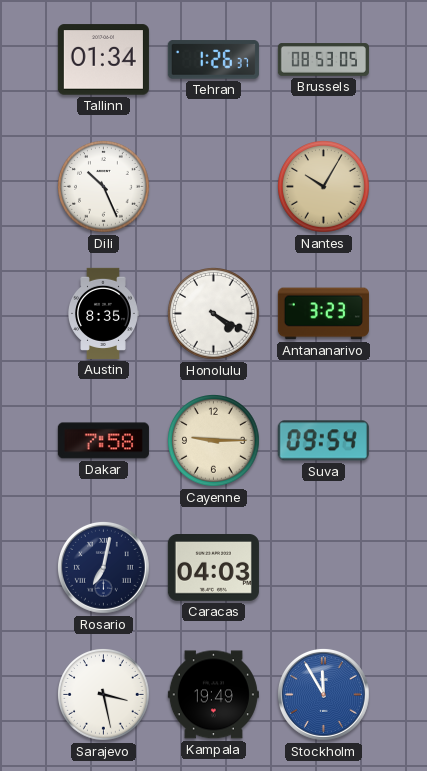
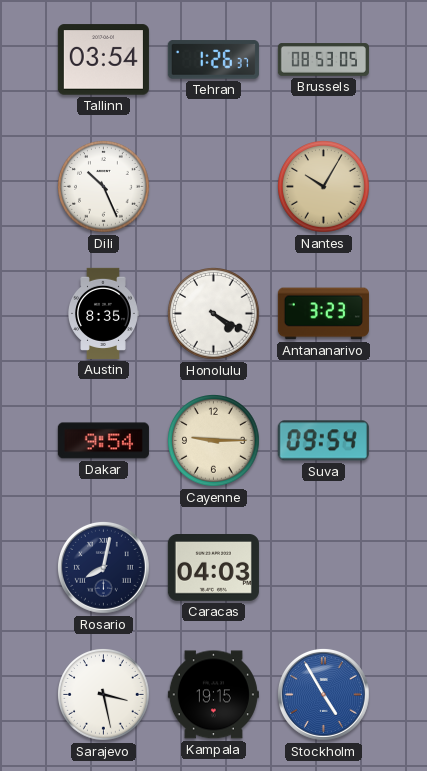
Tallinn: 01:34 -> 03:54 (103, 60)
Dakar: 7:58 -> 9:54 (103, 441)
Rosario: 7:02 -> 8:02 (104, 568)
Kampala: 19:49 -> 19:15 (213, 695)
Stockholm: 11:55 -> 4:55 (324, 695)
